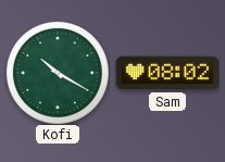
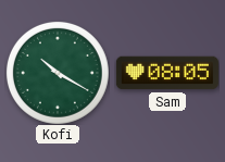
Sam: 08:02 -> 08:05 (167, 73)
